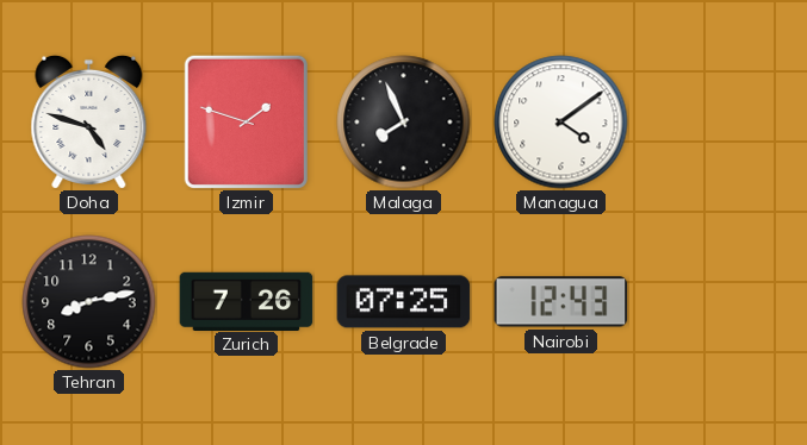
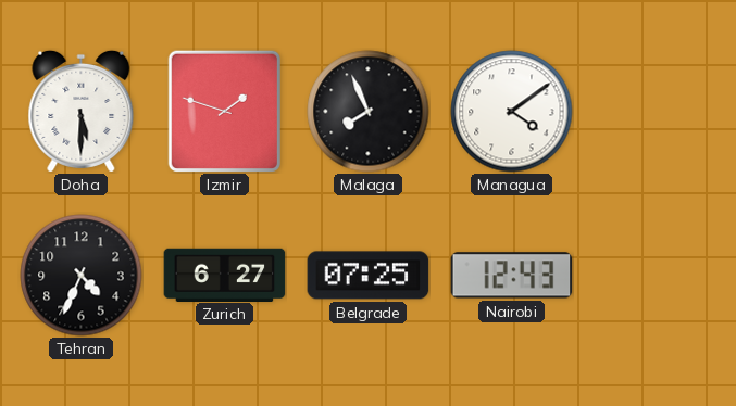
Doha: 4:48 -> 5:30 (82, 111)
Tehran: 8:13 -> 4:34 (82, 276)
Zurich: 7:26 -> 6:27 (225, 275)
